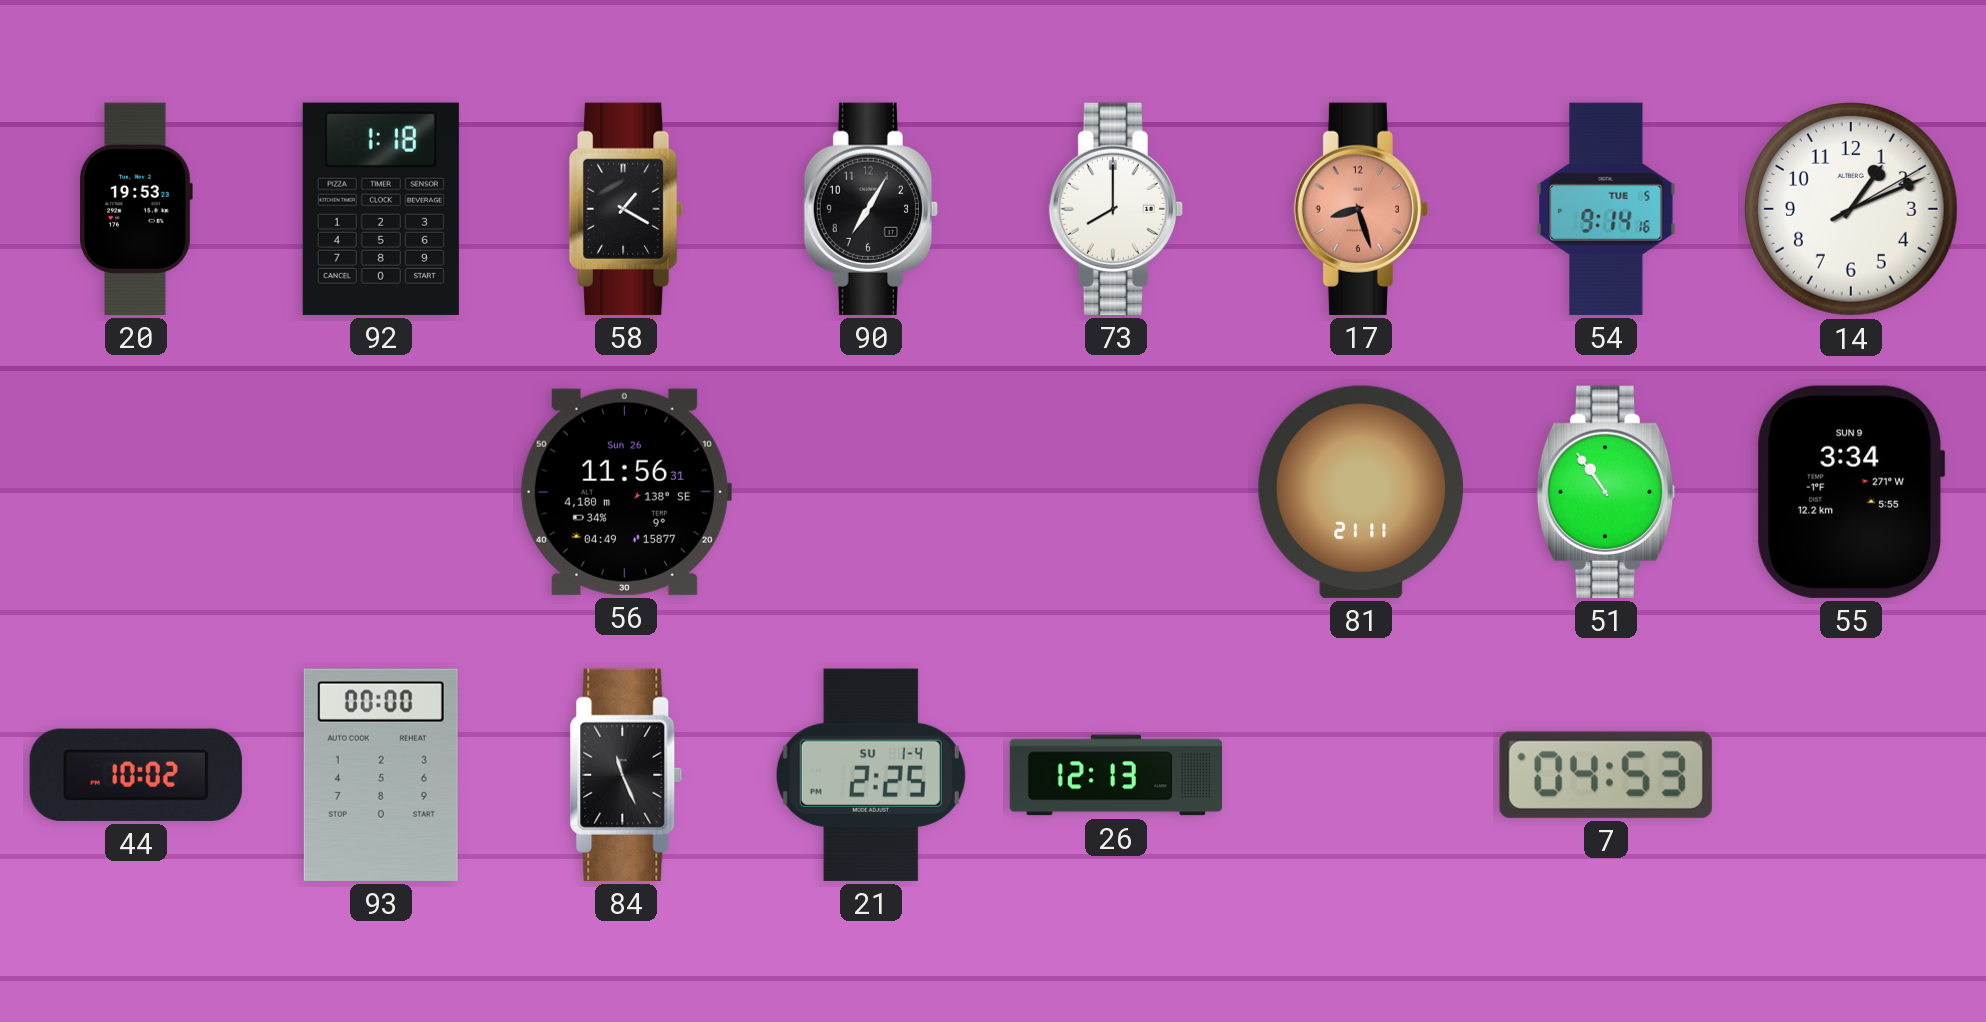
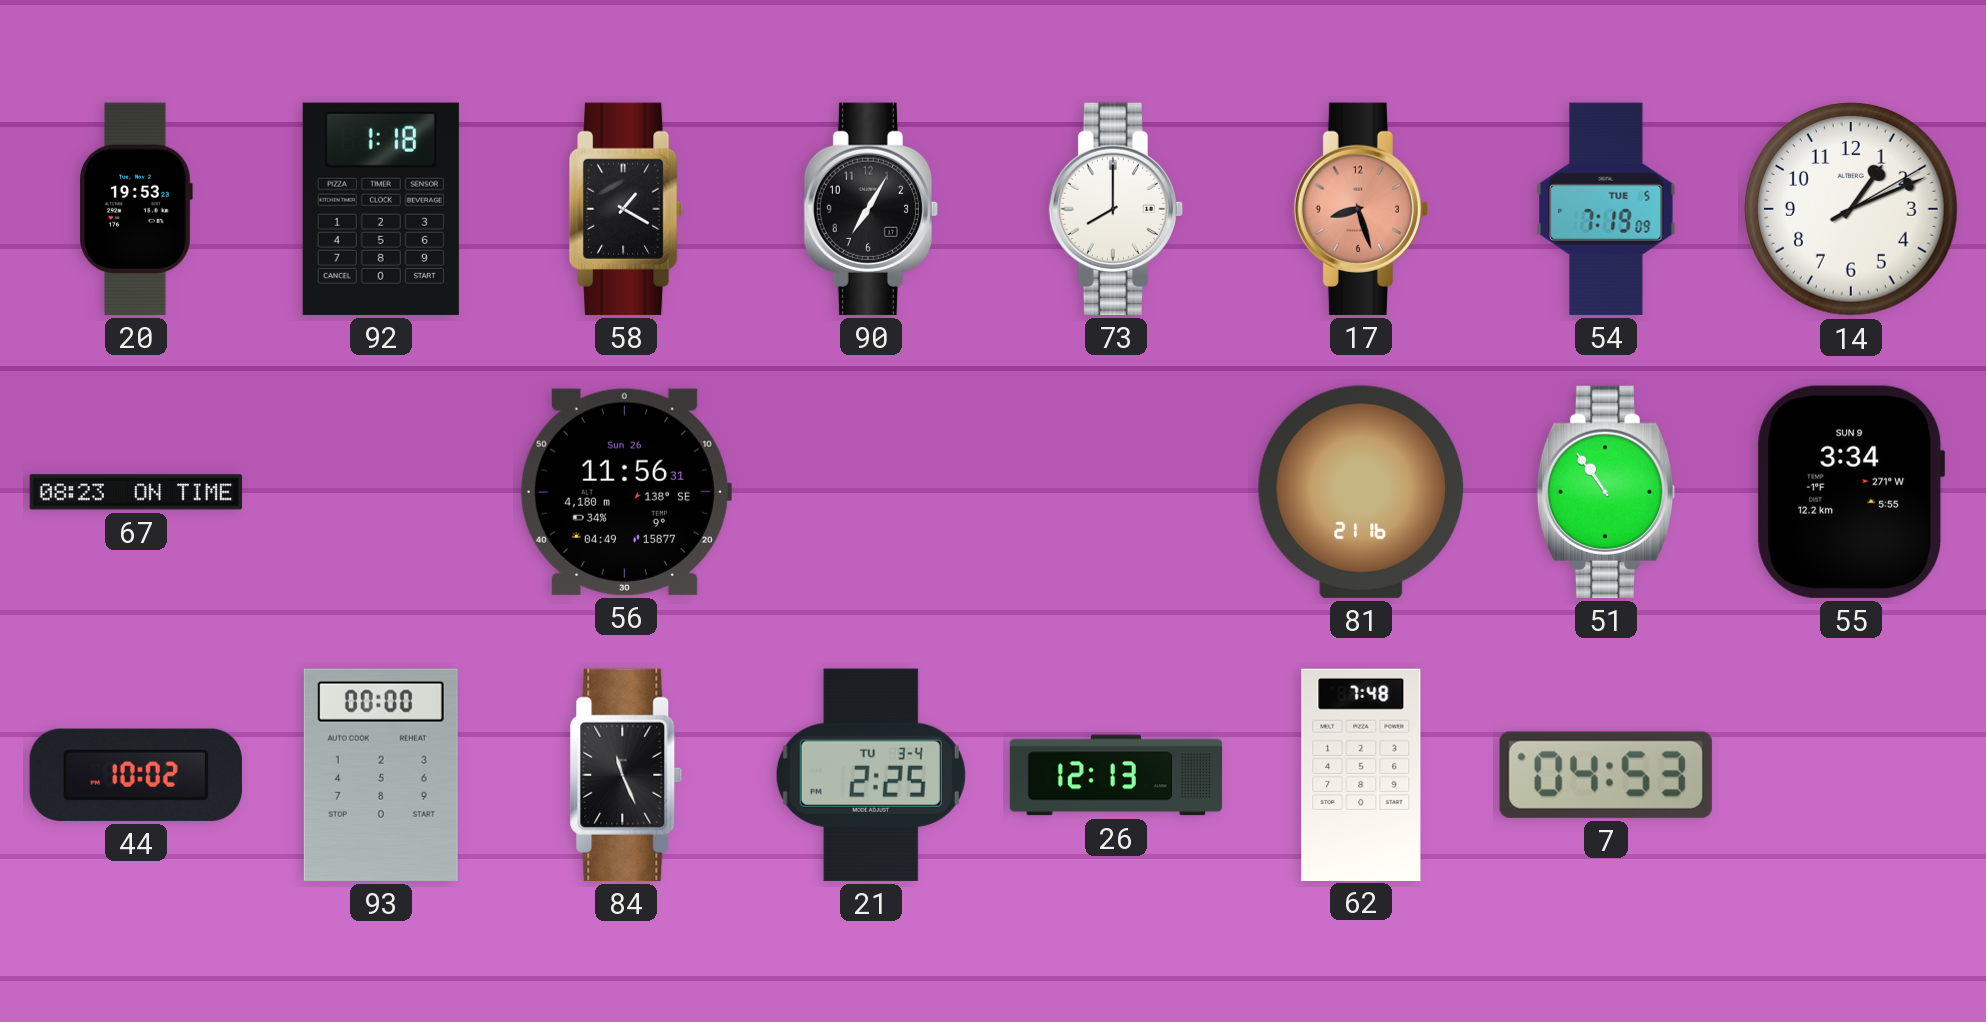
54: 9:14 -> 7:19 (1606, 209)
67: none -> 08:23 (135, 492)
81: 21:11 -> 21:16 (1360, 492)
21 date: SU 1-4 -> TU 3-4 (871, 775)
62: none -> 7:48 (1361, 774)
